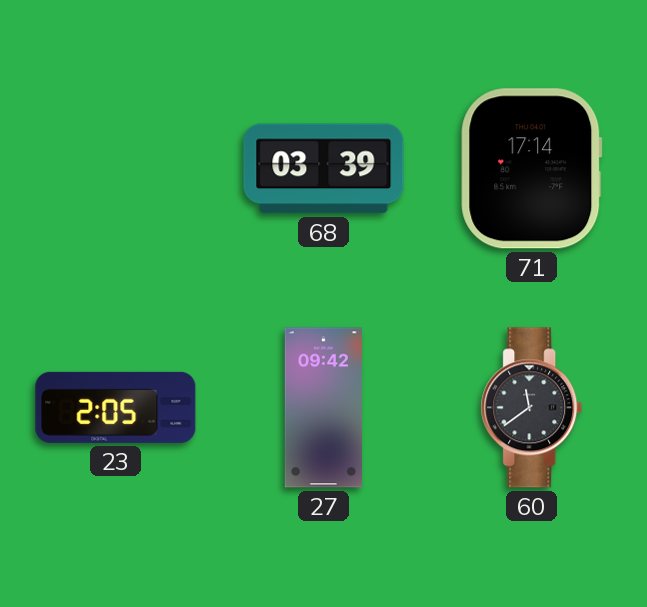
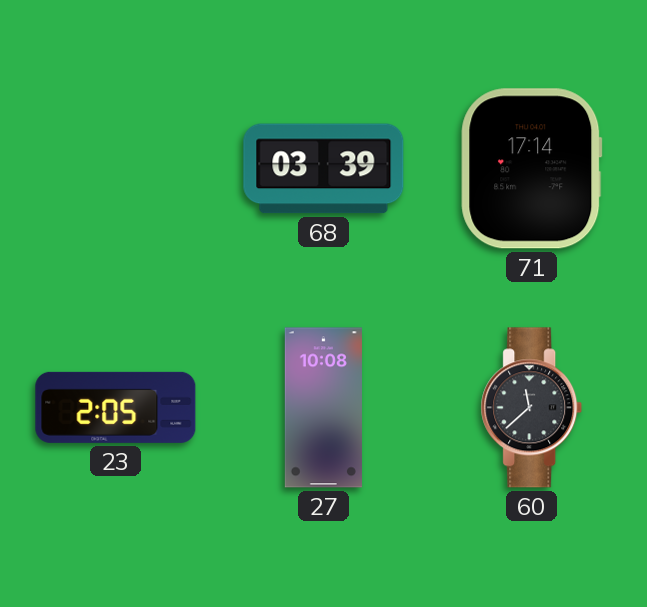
27: 09:42 -> 10:08 (323, 408)
60: 11:39 -> 11:38 (532, 408)
